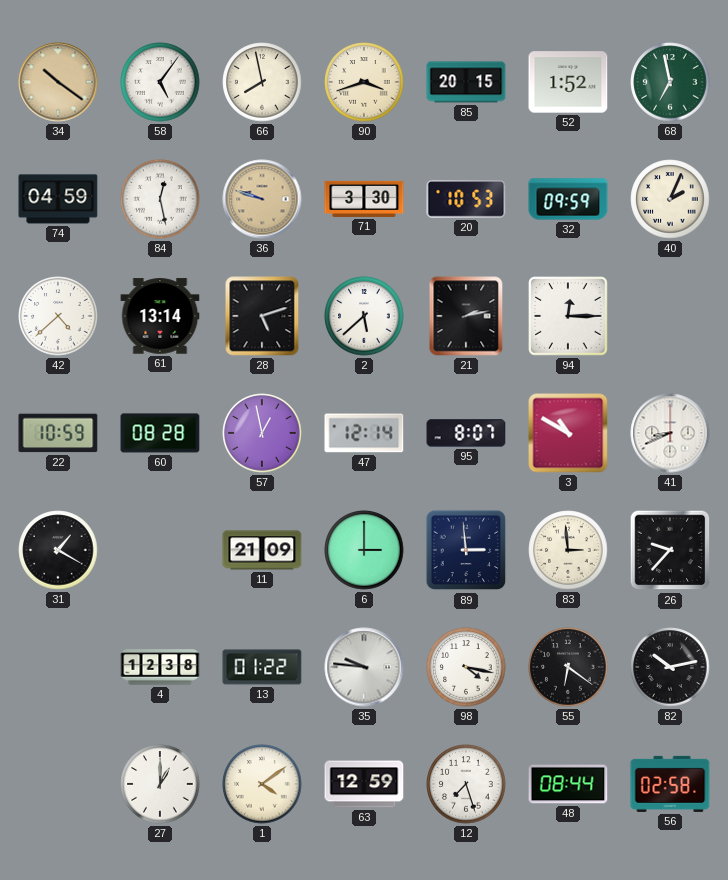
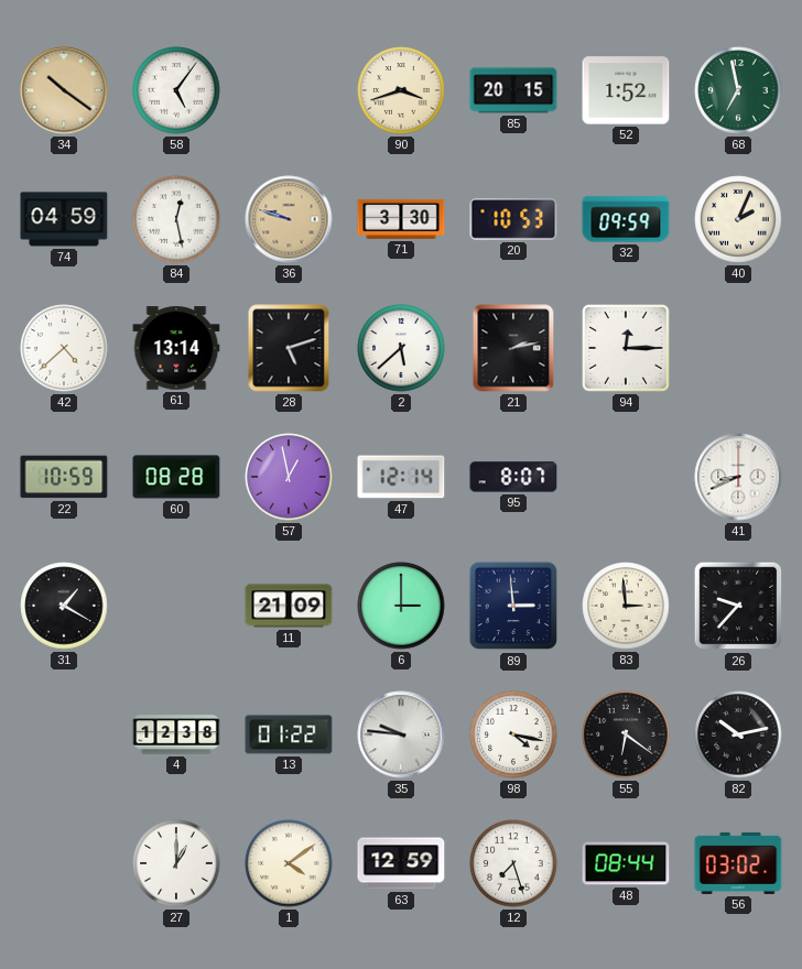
66: 7:58 -> none (262, 82)
3: 10:50 -> none (568, 433)
56: 02:58 -> 03:02 (738, 863)
